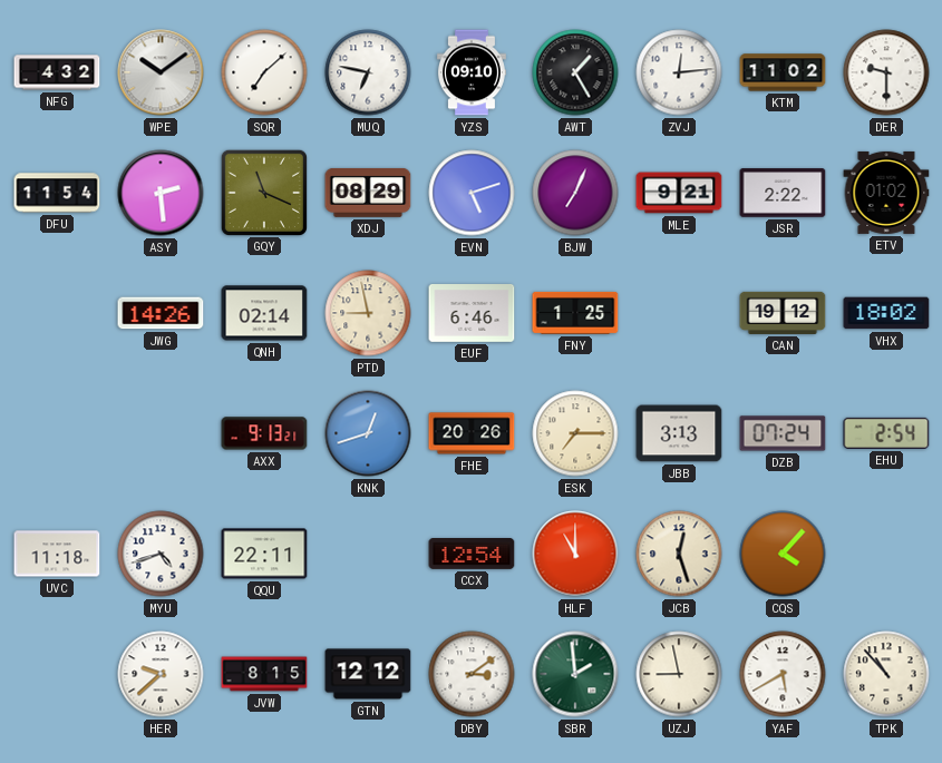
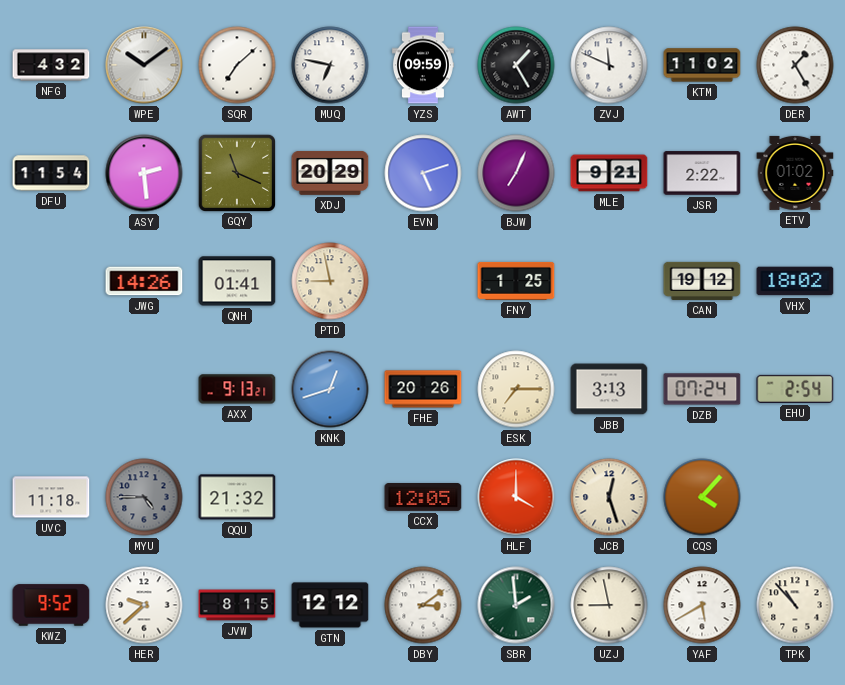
YZS: 09:10 -> 09:59 (423, 65)
ZVJ: 12:14 -> 11:49 (609, 65)
DER: 9:30 -> 1:25 (795, 65)
XDJ: 08:29 -> 20:29 (330, 173)
QNH: 02:14 -> 01:41 (237, 281)
EUF: 6:46 -> none (472, 314)
MYU: 4:42 -> 4:45 (144, 497)
MYU dial: white -> grey (144, 497)
QQU: 22:11 -> 21:32 (237, 497)
CCX: 12:54 -> 12:05 (423, 498)
HLF: 11:00 -> 4:00 (516, 497)
KWZ: none -> 9:52 (51, 605)
